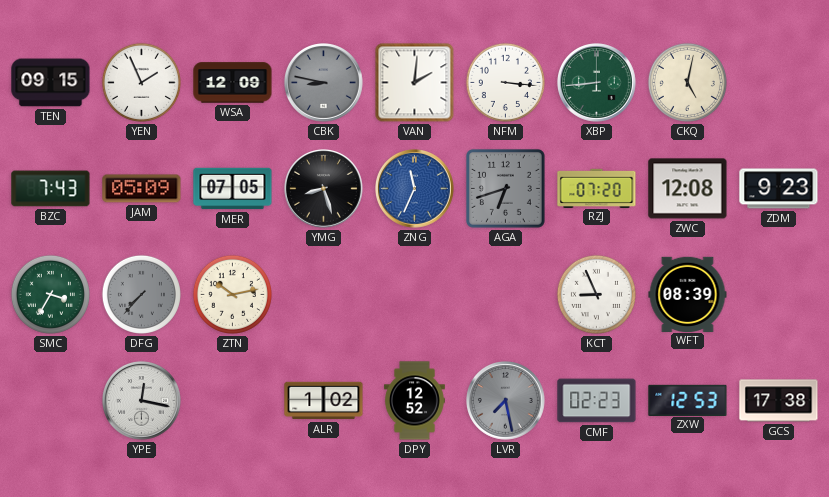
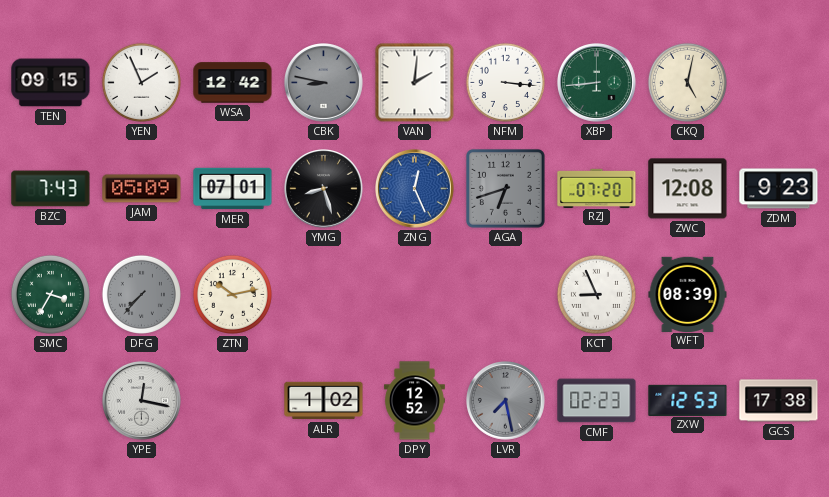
WSA: 12:09 -> 12:42 (233, 83)
MER: 07:05 -> 07:01 (233, 189)
ZNG: 11:34 -> 12:26 (415, 189)
